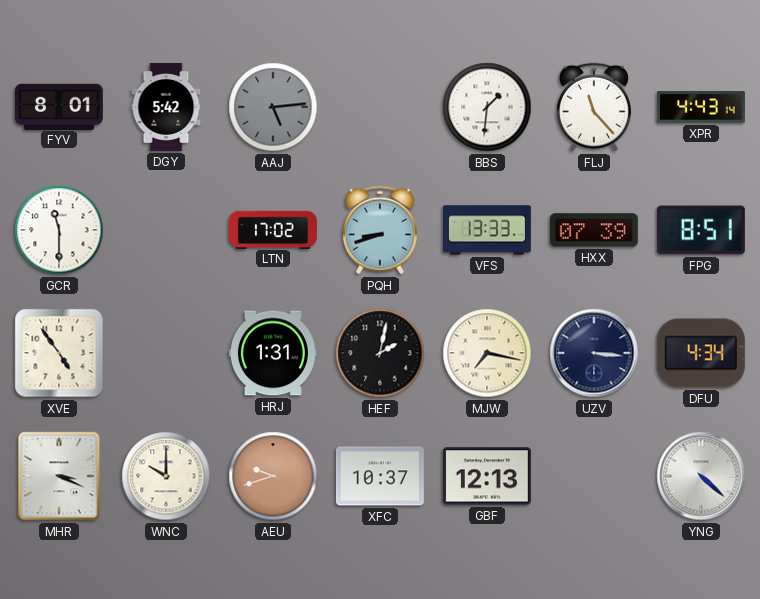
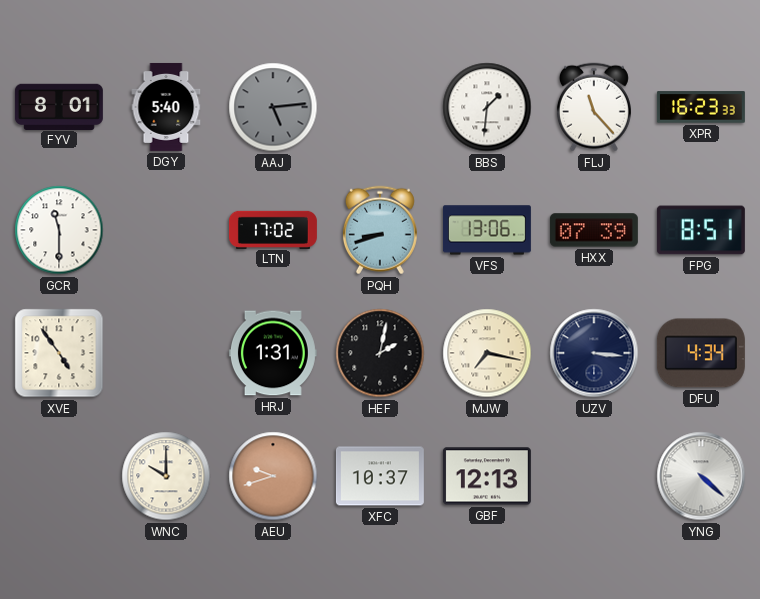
DGY: 5:42 -> 5:40 (166, 107)
XPR: 4:43 -> 16:23 (701, 107)
VFS: 13:33 -> 13:06 (487, 230)
MHR: 3:19 -> none (59, 476)
